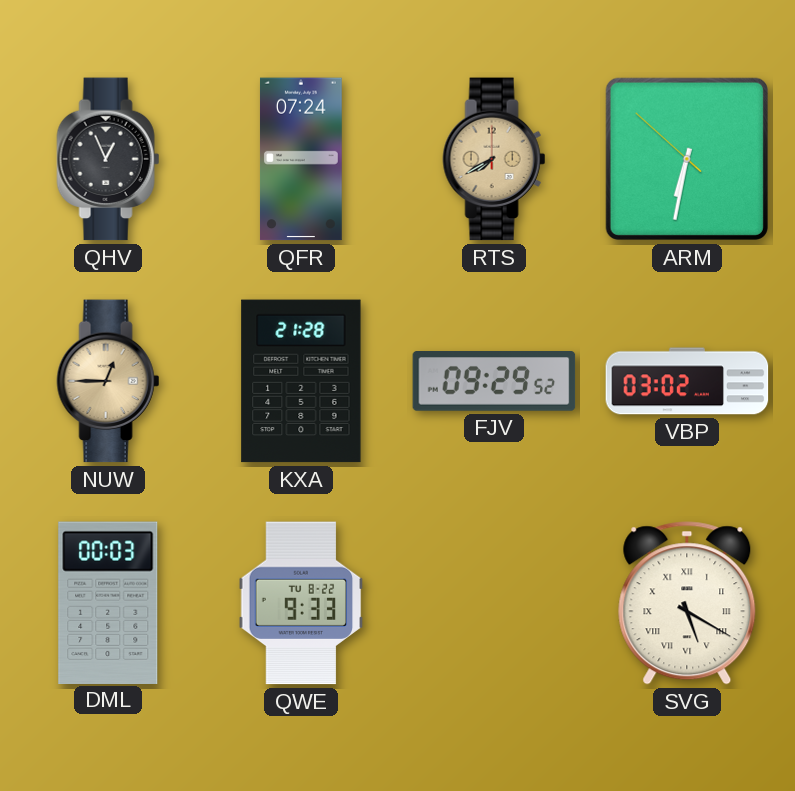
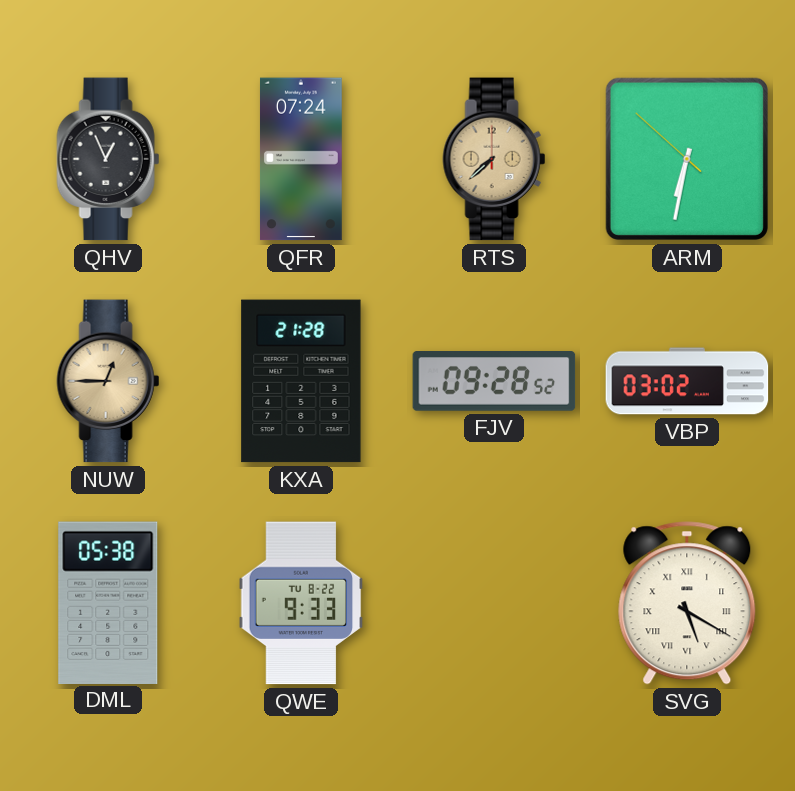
RTS: 7:40 -> 7:38 (494, 159)
FJV: 09:29 -> 09:28 (494, 381)
DML: 00:03 -> 05:38 (108, 602)
